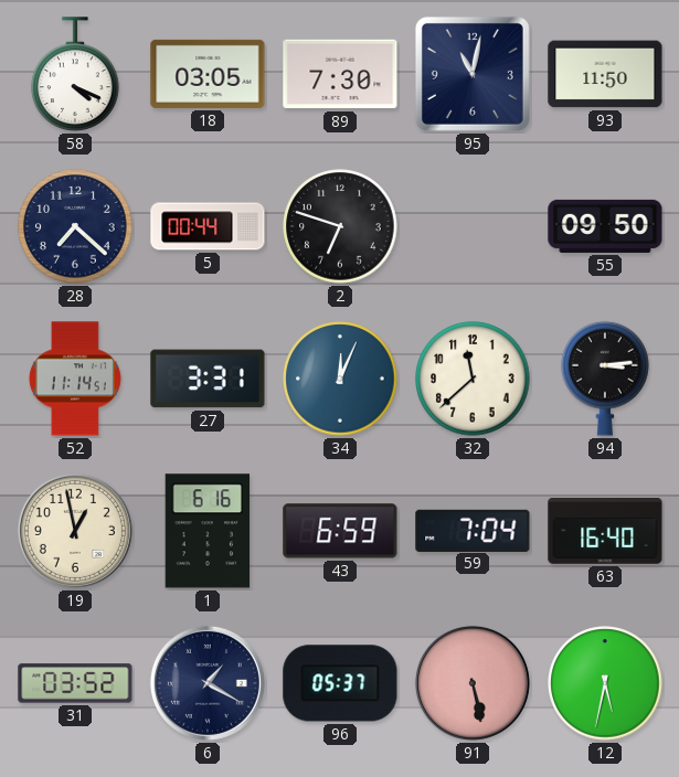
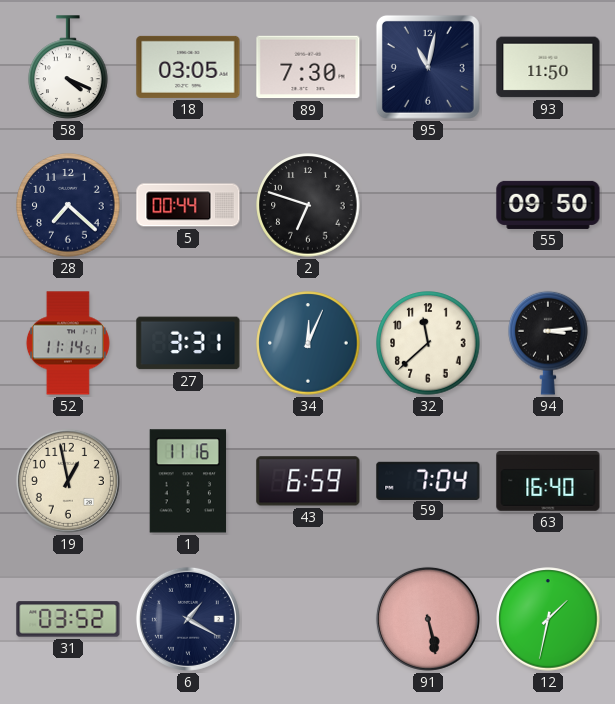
1: 6:16 -> 11:16 (188, 481)
96: 05:37 -> none (340, 683)
12: 5:32 -> 1:32 (548, 619)
